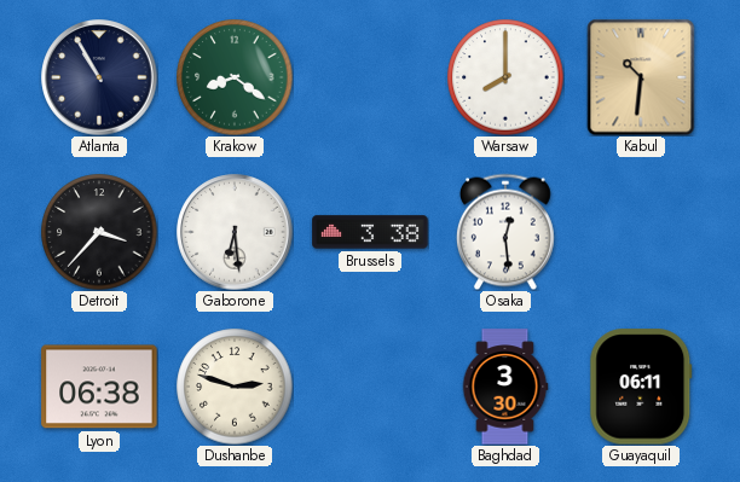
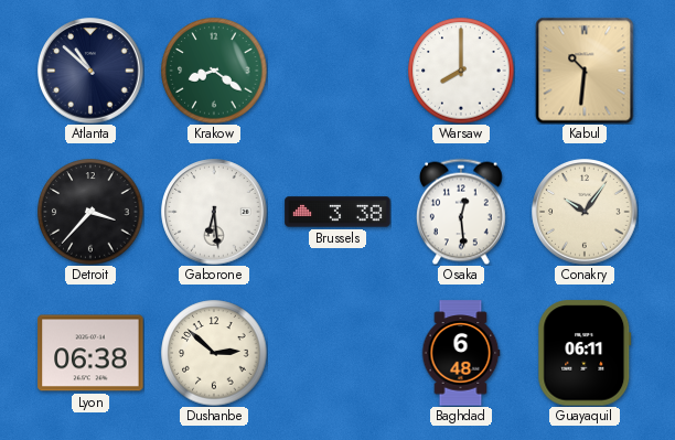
Atlanta: 10:55 -> 10:52 (90, 71)
Conakry: none -> 10:06 (585, 212)
Dushanbe: 2:48 -> 2:52 (214, 353)
Baghdad: 3:30 -> 6:48 (461, 353)
